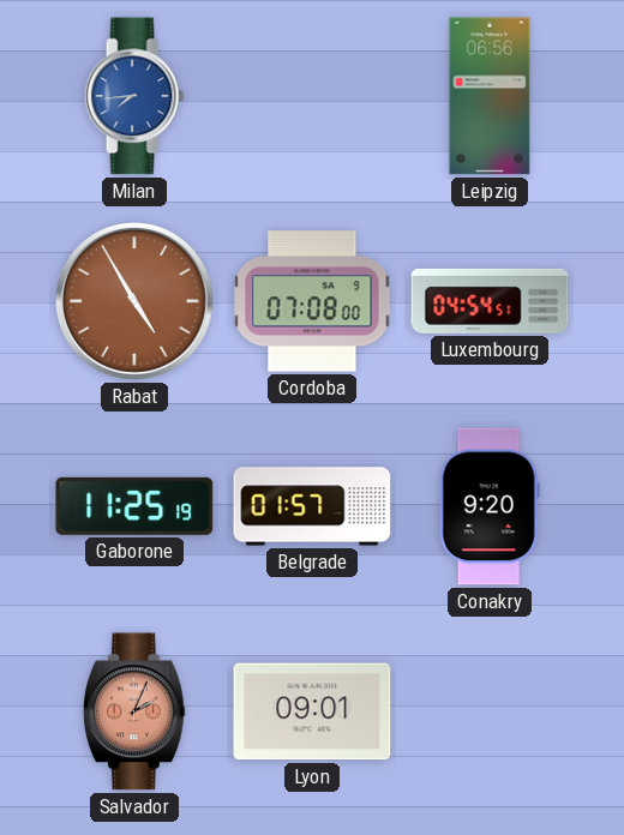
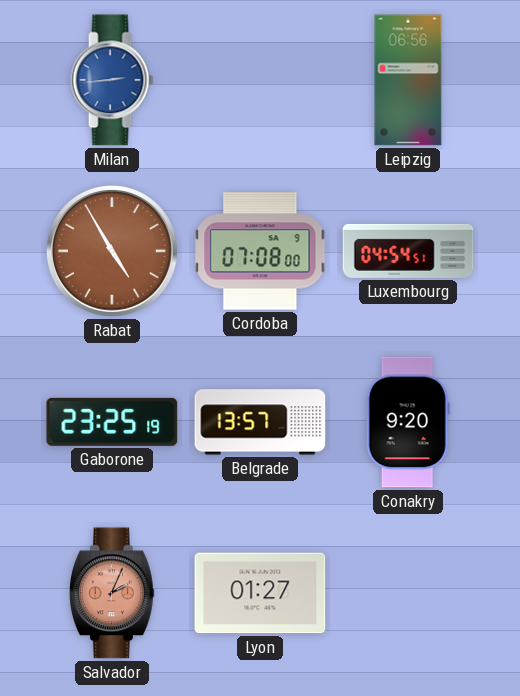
Milan: 7:44 -> 2:44 (112, 80)
Gaborone: 11:25 -> 23:25 (112, 422)
Belgrade: 01:57 -> 13:57 (260, 422)
Lyon: 09:01 -> 01:27 (260, 593)
